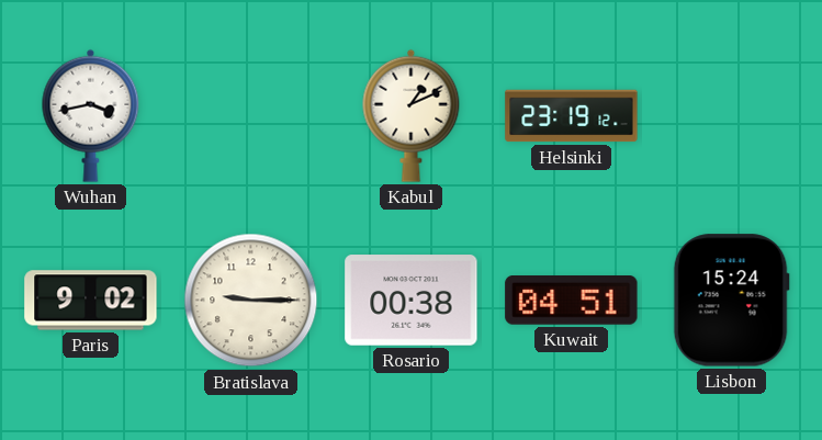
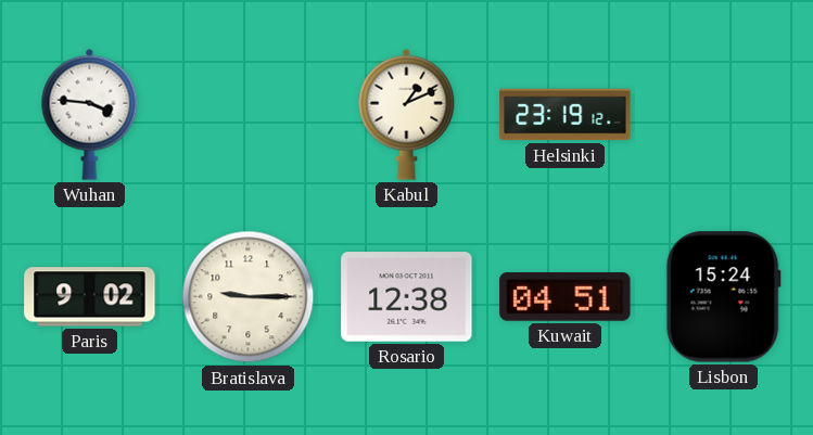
Wuhan: 3:43 -> 3:46 (90, 114)
Rosario: 00:38 -> 12:38 (407, 297)
